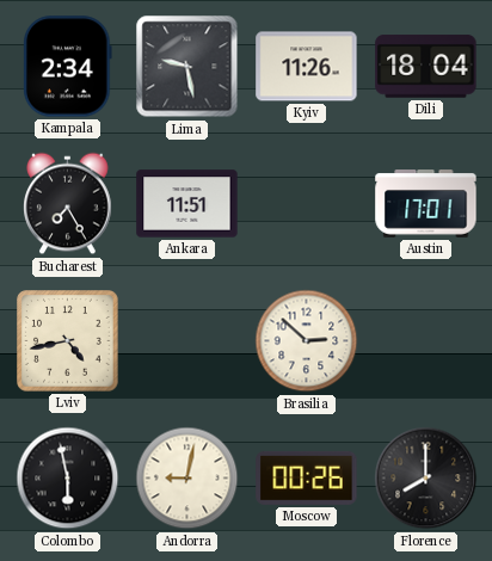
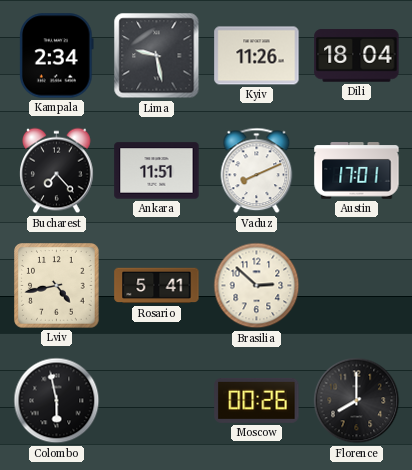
Bucharest: 7:25 -> 7:23 (57, 171)
Vaduz: none -> 8:11 (257, 171)
Rosario: none -> 5:41 (157, 286)
Andorra: 9:02 -> none (187, 479)
